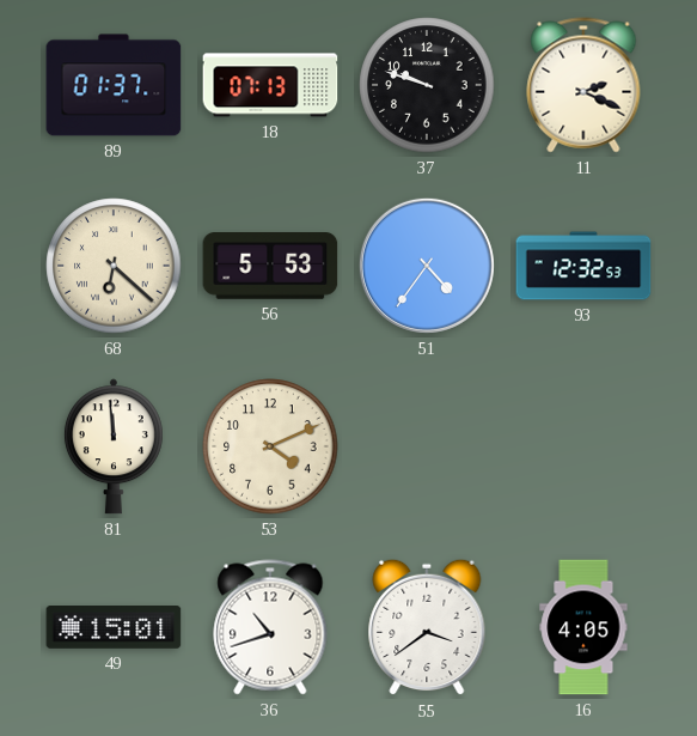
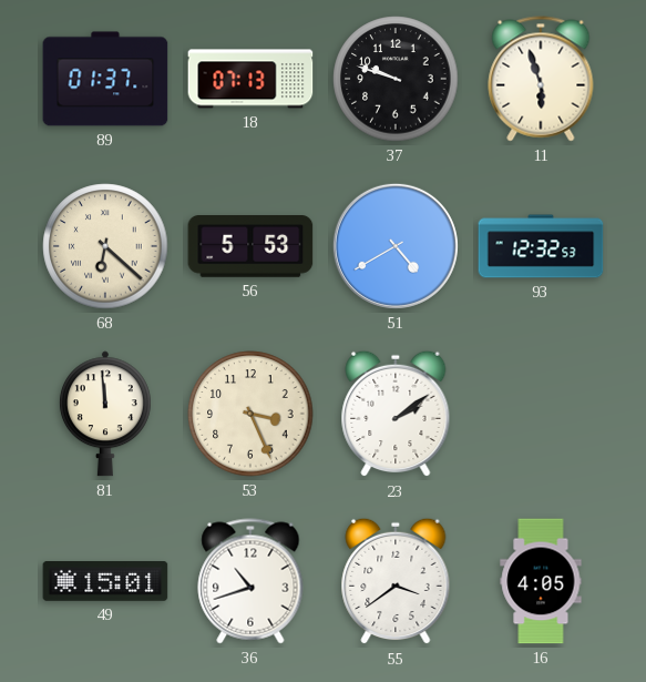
11: 2:19 -> 5:57 (541, 79)
51: 4:36 -> 4:40 (396, 246)
53: 4:11 -> 3:26 (250, 414)
23: none -> 2:09 (396, 414)
